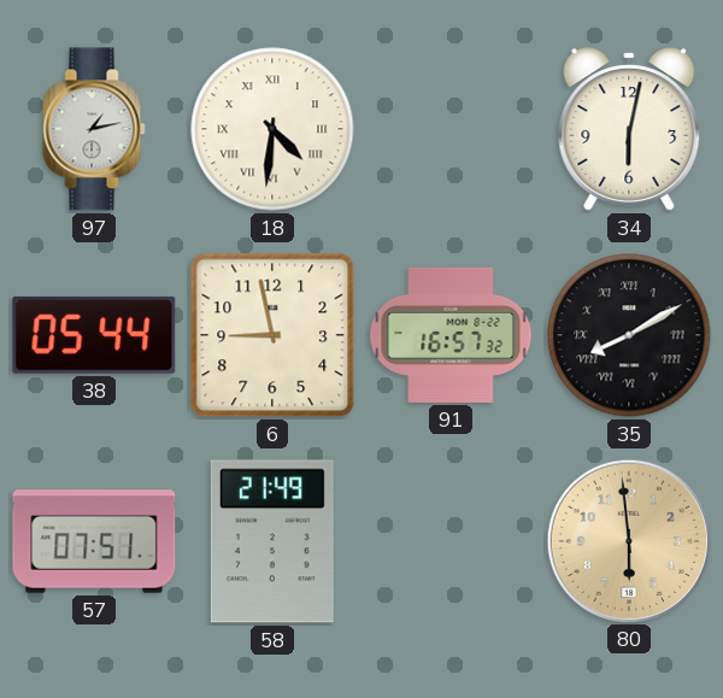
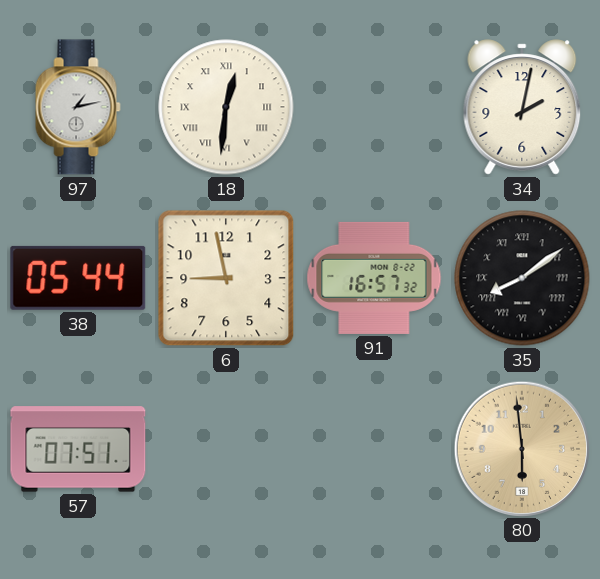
18: 4:31 -> 12:31 (226, 107)
34: 6:02 -> 2:02 (522, 107)
35: 8:10 -> 8:09 (522, 278)
58: 21:49 -> none (272, 541)
